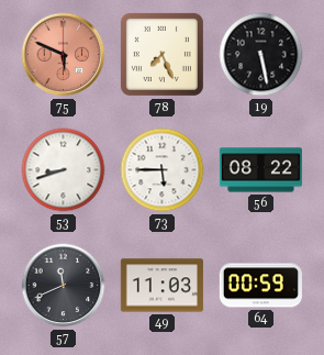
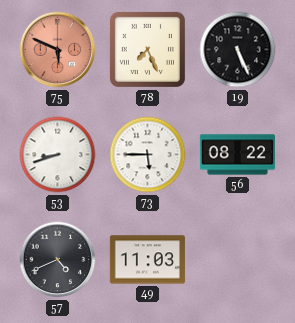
19: 5:28 -> 5:26 (238, 50)
57: 11:41 -> 4:41 (58, 260)
64: 00:59 -> none (260, 286)
